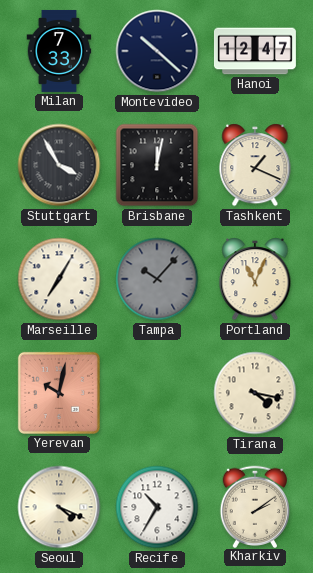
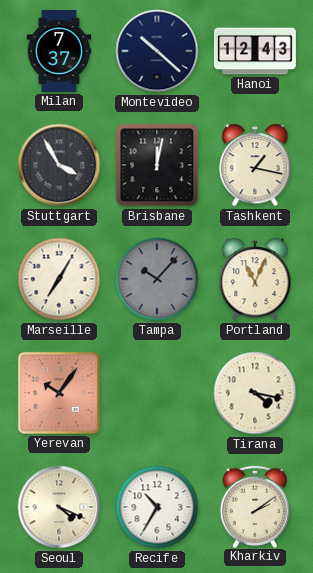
Milan: 7:33 -> 7:37 (59, 51)
Hanoi: 12:47 -> 12:43 (255, 51)
Tashkent: 1:19 -> 1:17 (255, 165)
Yerevan: 10:02 -> 10:06 (59, 393)
